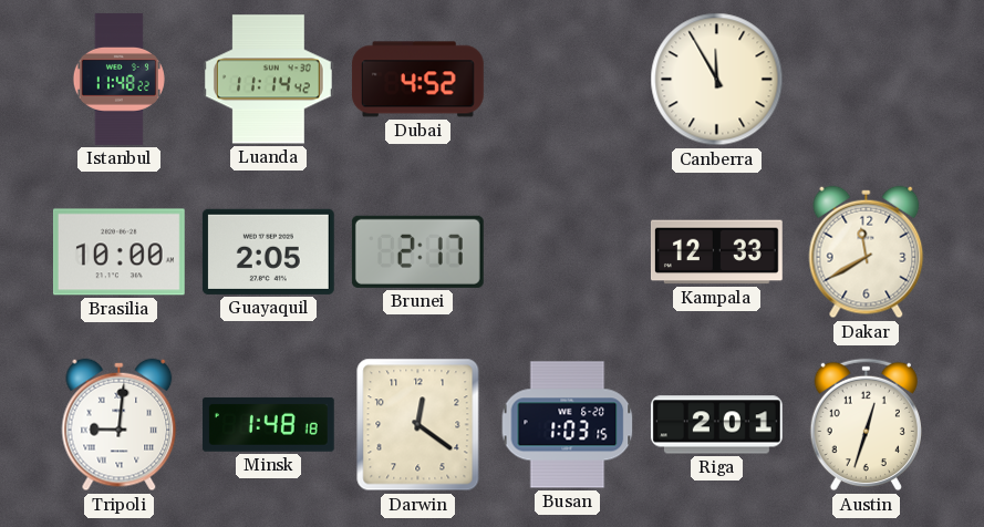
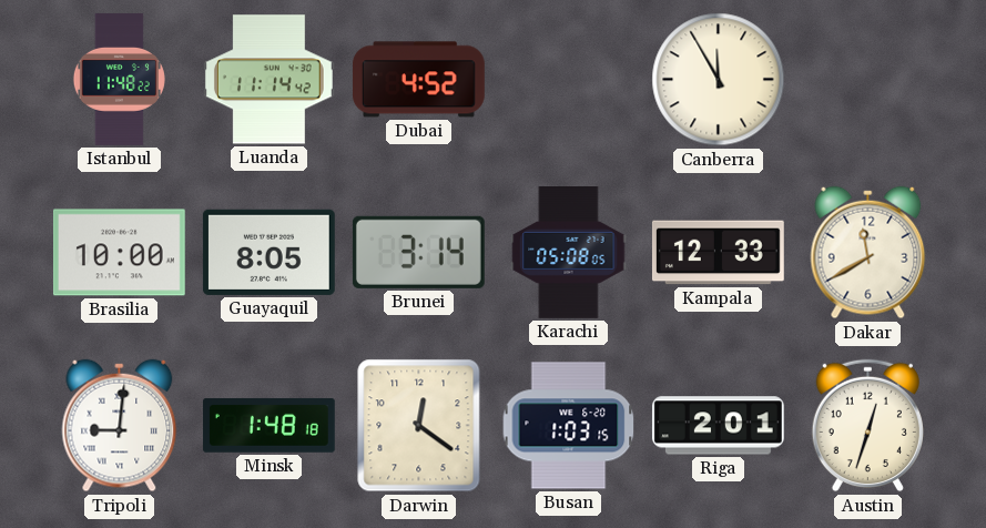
Guayaquil: 2:05 -> 8:05 (268, 252)
Brunei: 2:17 -> 3:14 (418, 252)
Karachi: none -> 05:08 (569, 253)
